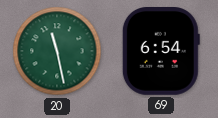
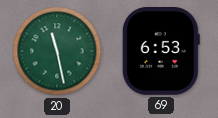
69: 6:54 -> 6:53 (161, 52)
